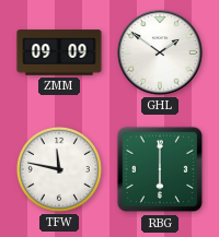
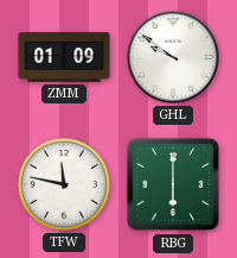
ZMM: 09:09 -> 01:09 (64, 57)
GHL: 1:51 -> 9:51 (173, 57)
